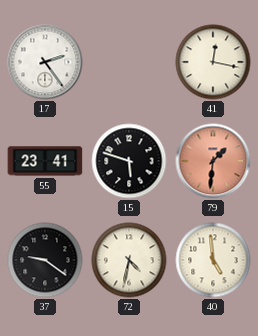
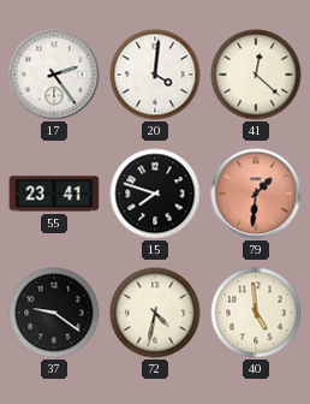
20: none -> 4:01 (155, 75)
41: 12:17 -> 12:22 (256, 75)
15: 5:48 -> 7:48 (155, 194)
